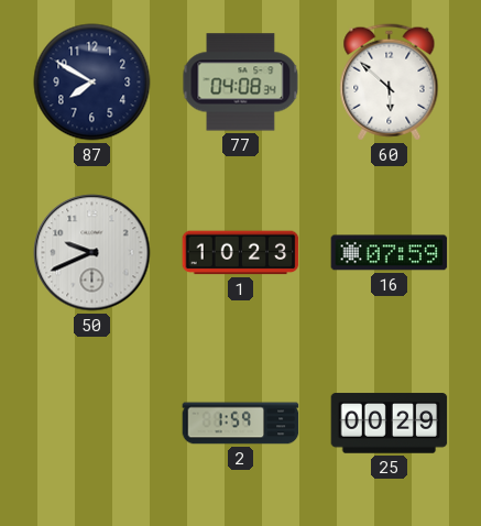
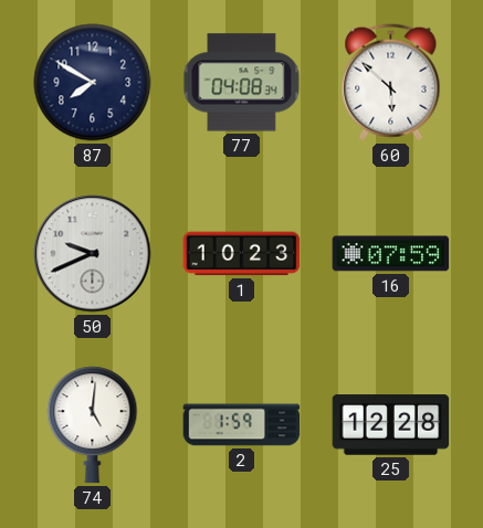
74: none -> 5:01 (93, 425)
25: 00:29 -> 12:28 (391, 425)
